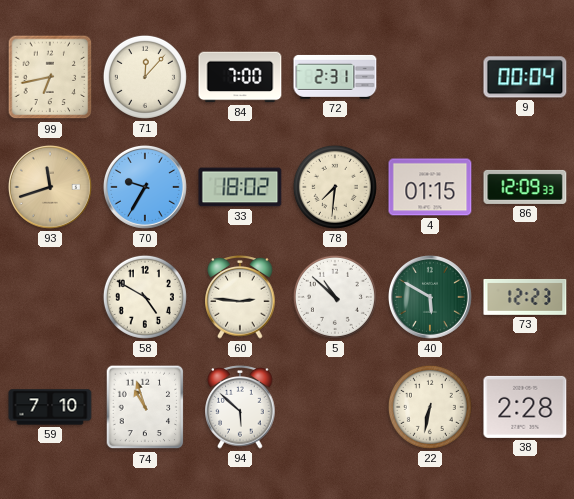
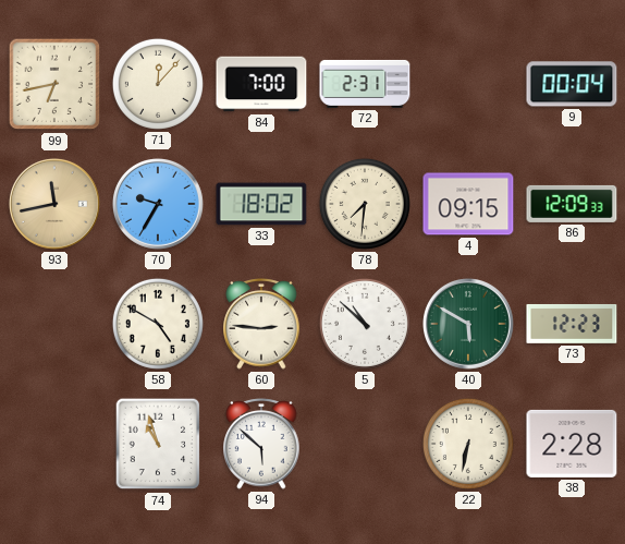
93: 11:42 -> 11:43 (54, 204)
4: 01:15 -> 09:15 (468, 204)
59: 7:10 -> none (50, 407)
